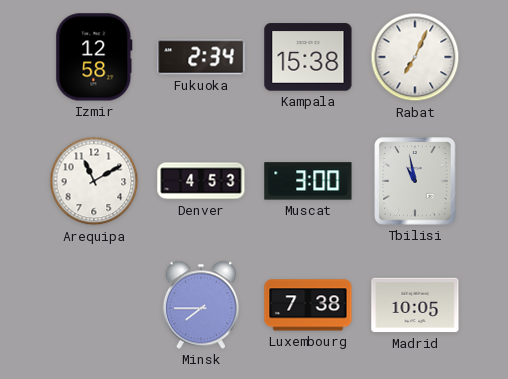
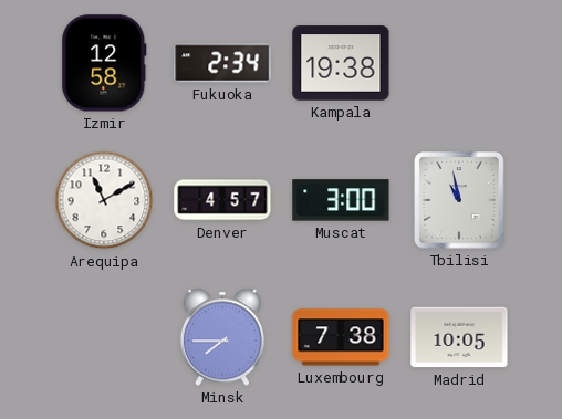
Kampala: 15:38 -> 19:38 (341, 63)
Rabat: 7:04 -> none (415, 57)
Denver: 4:53 -> 4:57 (222, 200)
